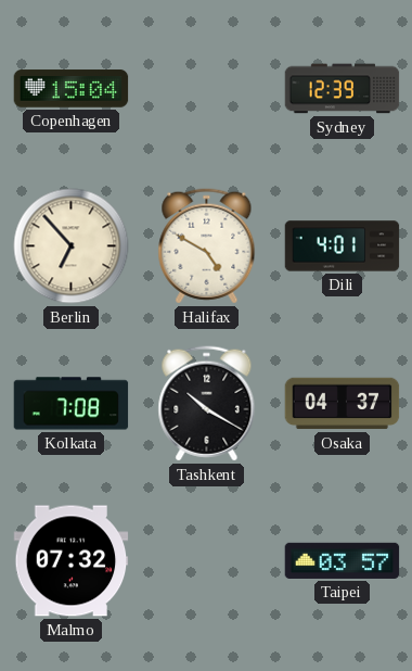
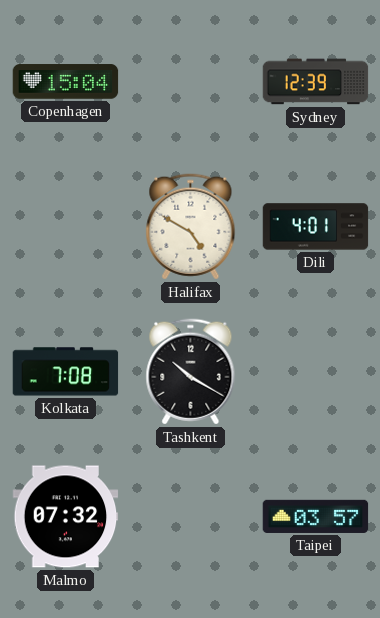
Berlin: 6:53 -> none (72, 246)
Osaka: 04:37 -> none (343, 404)
